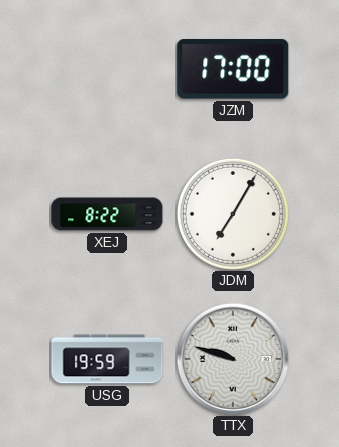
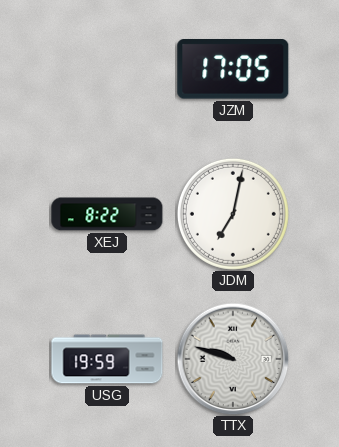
JZM: 17:00 -> 17:05 (233, 69)
JDM: 7:05 -> 7:02 (233, 214)
